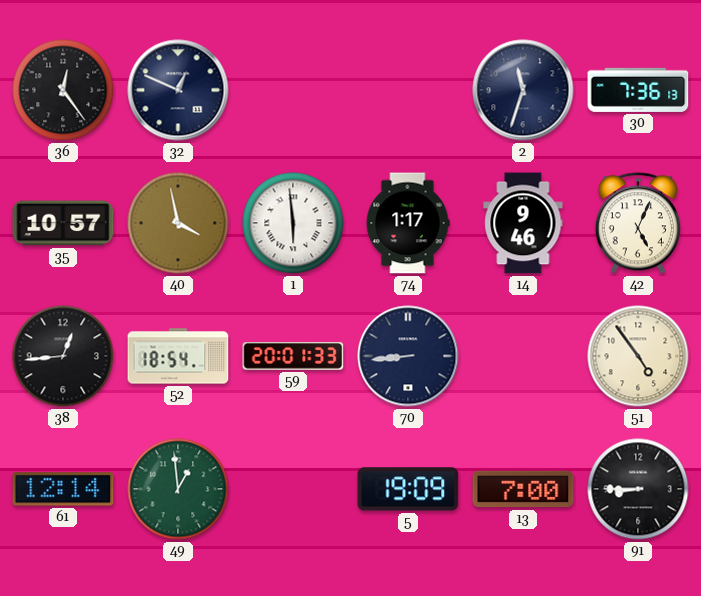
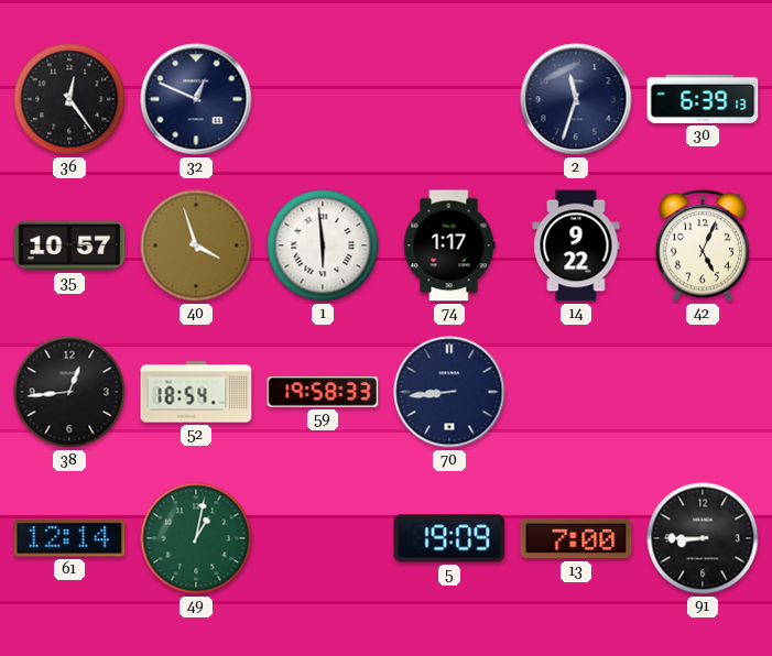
30: 7:36 -> 6:39 (703, 99)
40: 3:58 -> 3:57 (196, 245)
14: 9:46 -> 9:22 (576, 245)
59: 20:01 -> 19:58 (323, 393)
51: 4:54 -> none (638, 356)
49: 12:59 -> 1:02 (196, 538)
